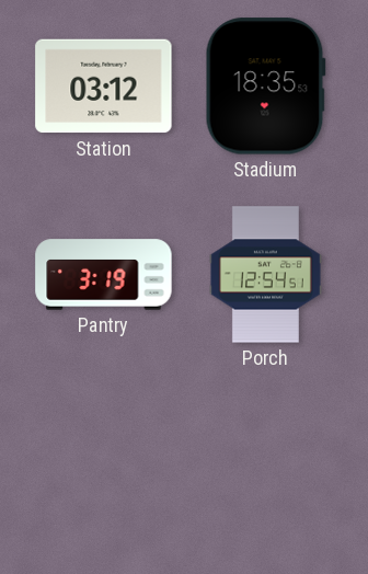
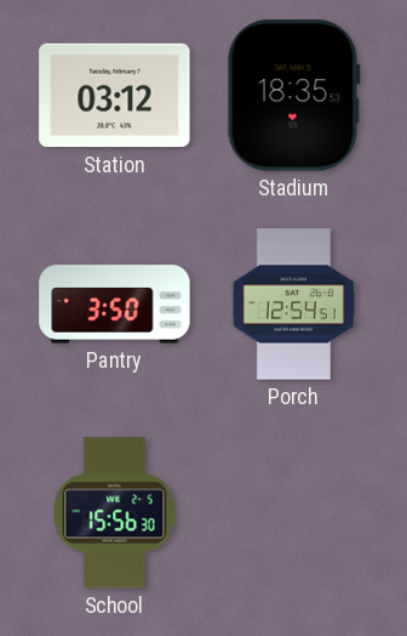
Pantry: 3:19 -> 3:50 (115, 305)
School: none -> 15:56 (115, 513)
